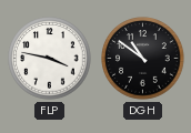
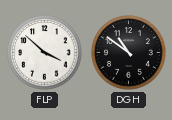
FLP: 3:47 -> 3:52 (45, 53)
